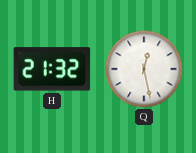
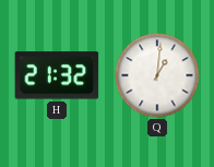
Q: 12:28 -> 1:01 (157, 75)
